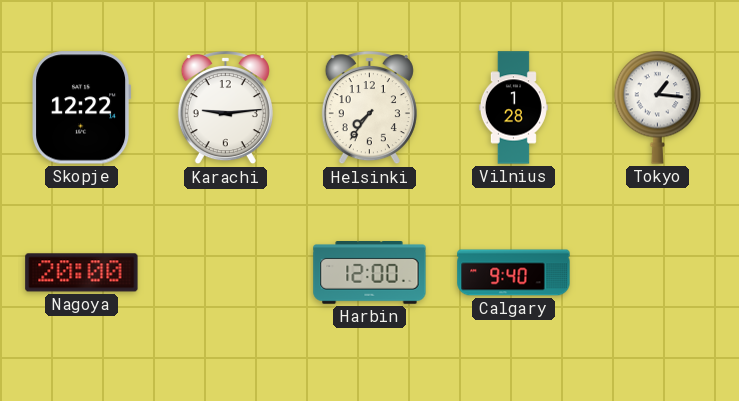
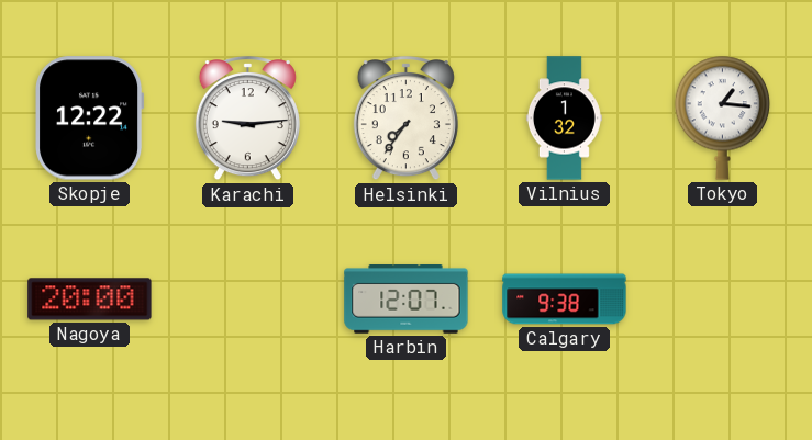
Vilnius: 1:28 -> 1:32 (564, 119)
Harbin: 12:00 -> 12:07 (407, 300)
Calgary: 9:40 -> 9:38 (565, 300)
